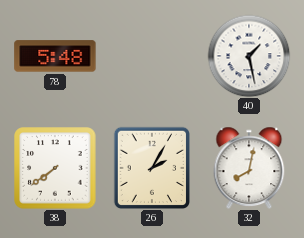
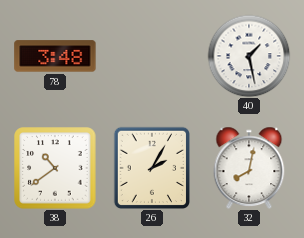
78: 5:48 -> 3:48 (55, 56)
38: 7:39 -> 10:39 (55, 168)
